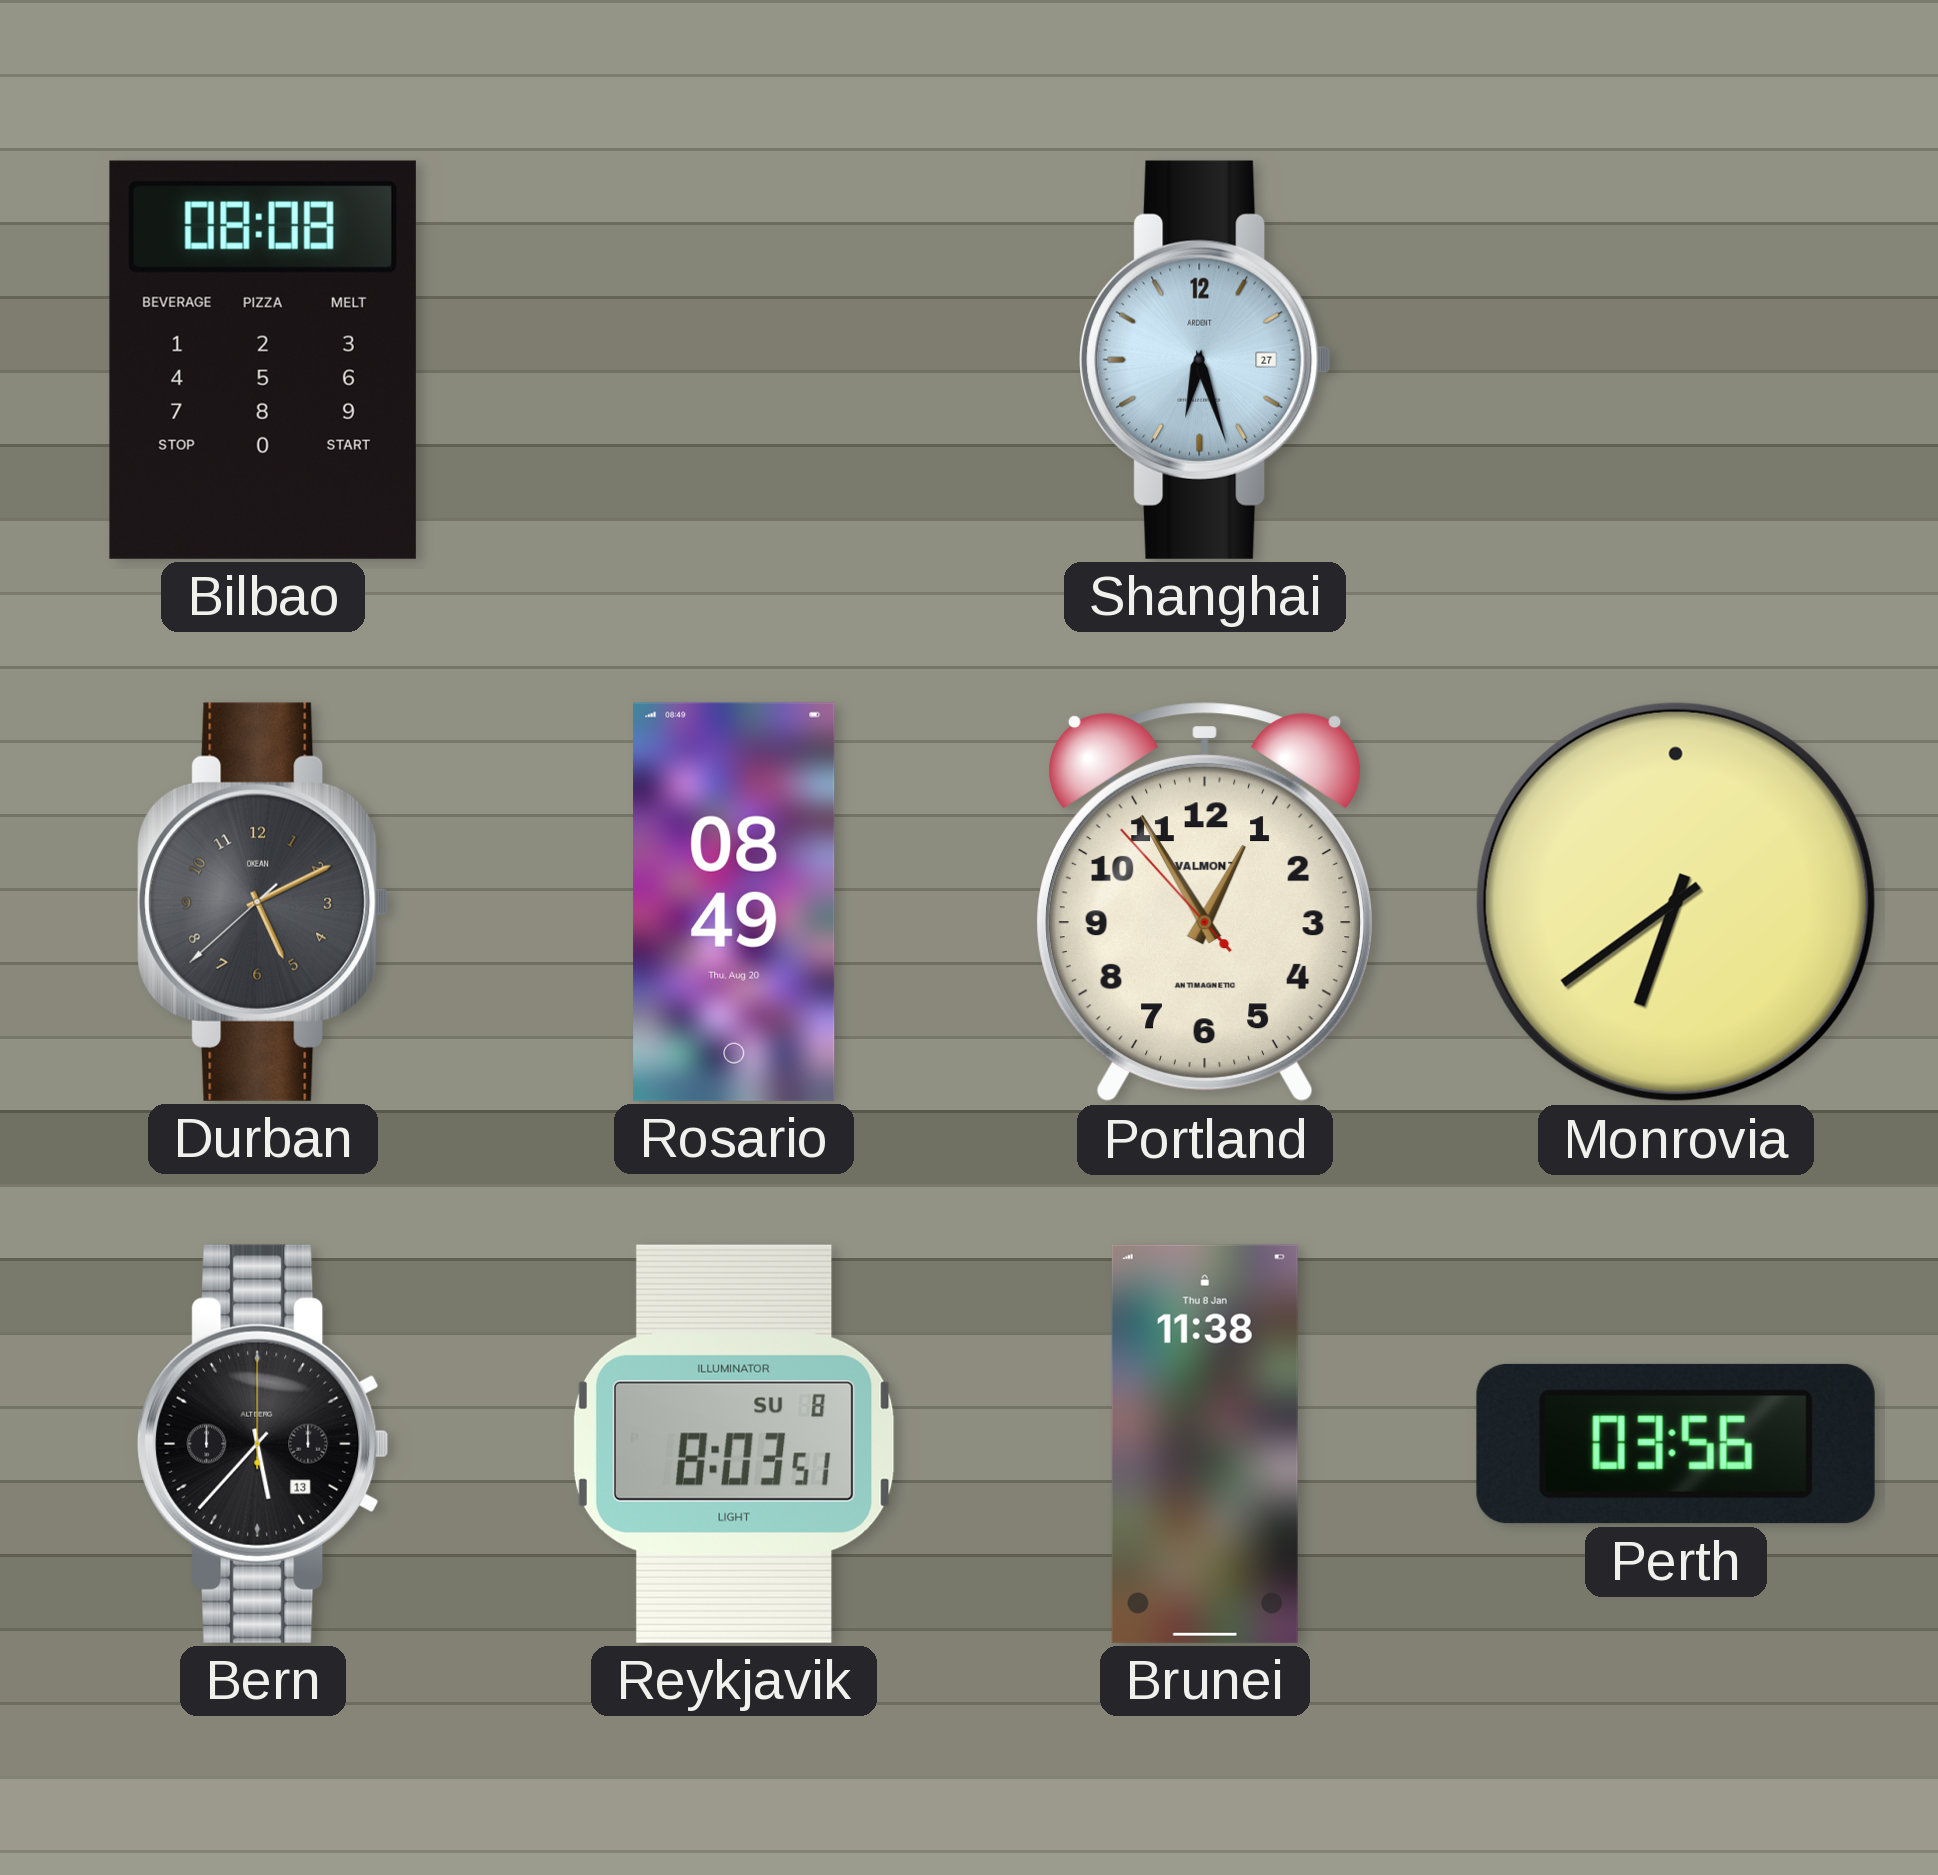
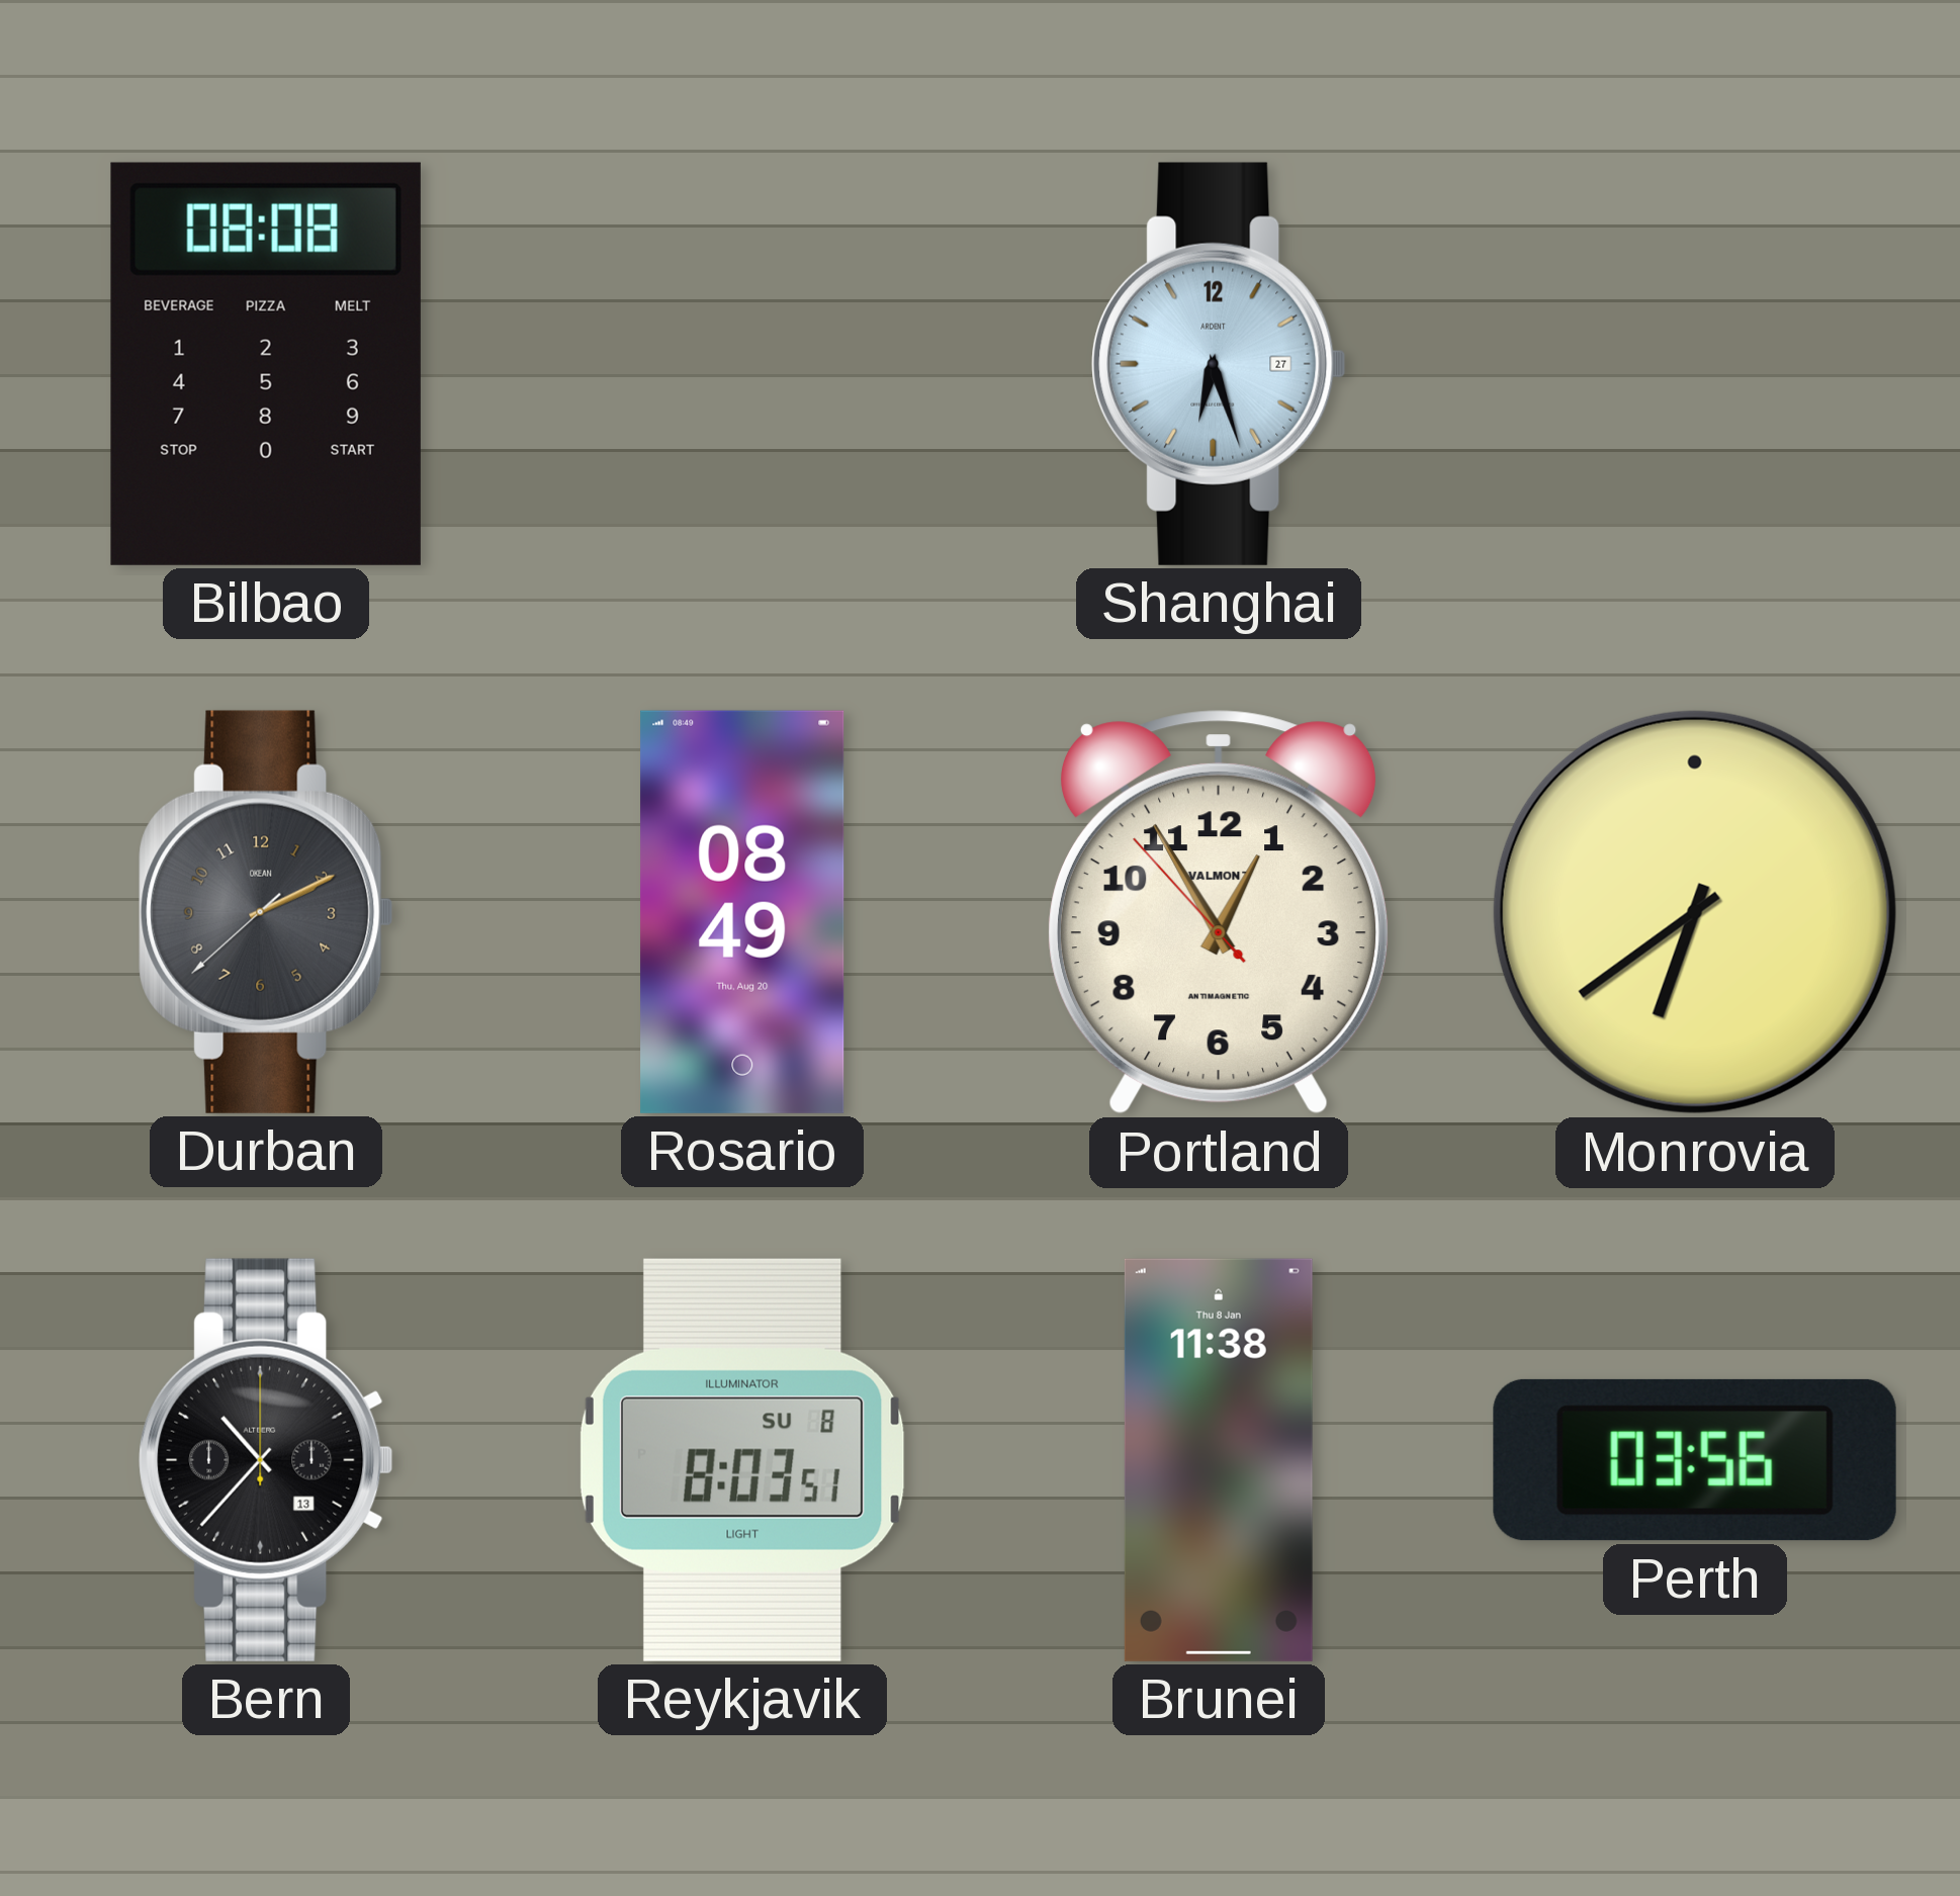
Durban: 5:10 -> 2:10 (266, 912)
Bern: 5:37 -> 10:37 (266, 1460)
